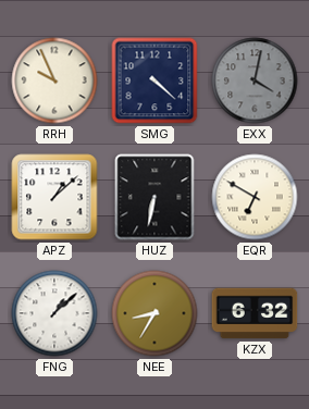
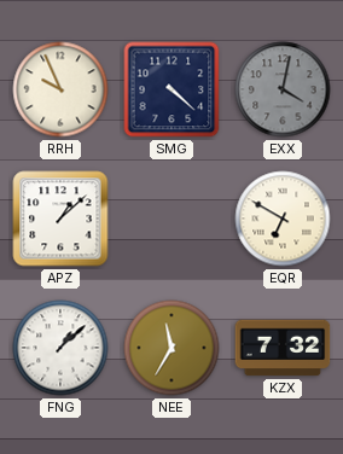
HUZ: 6:32 -> none (154, 197)
NEE: 8:35 -> 11:35 (171, 348)
KZX: 6:32 -> 7:32 (283, 348)
